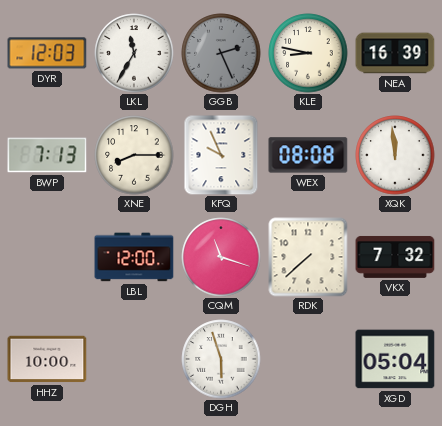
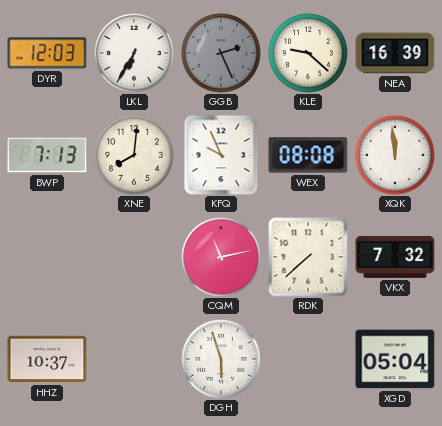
LKL: 11:35 -> 6:35 (134, 53)
KLE: 8:47 -> 9:22 (308, 53)
XNE: 8:15 -> 8:01 (134, 155)
LBL: 12:00 -> none (134, 257)
CQM: 11:18 -> 11:13 (221, 257)
HHZ: 10:00 -> 10:37 (47, 359)
